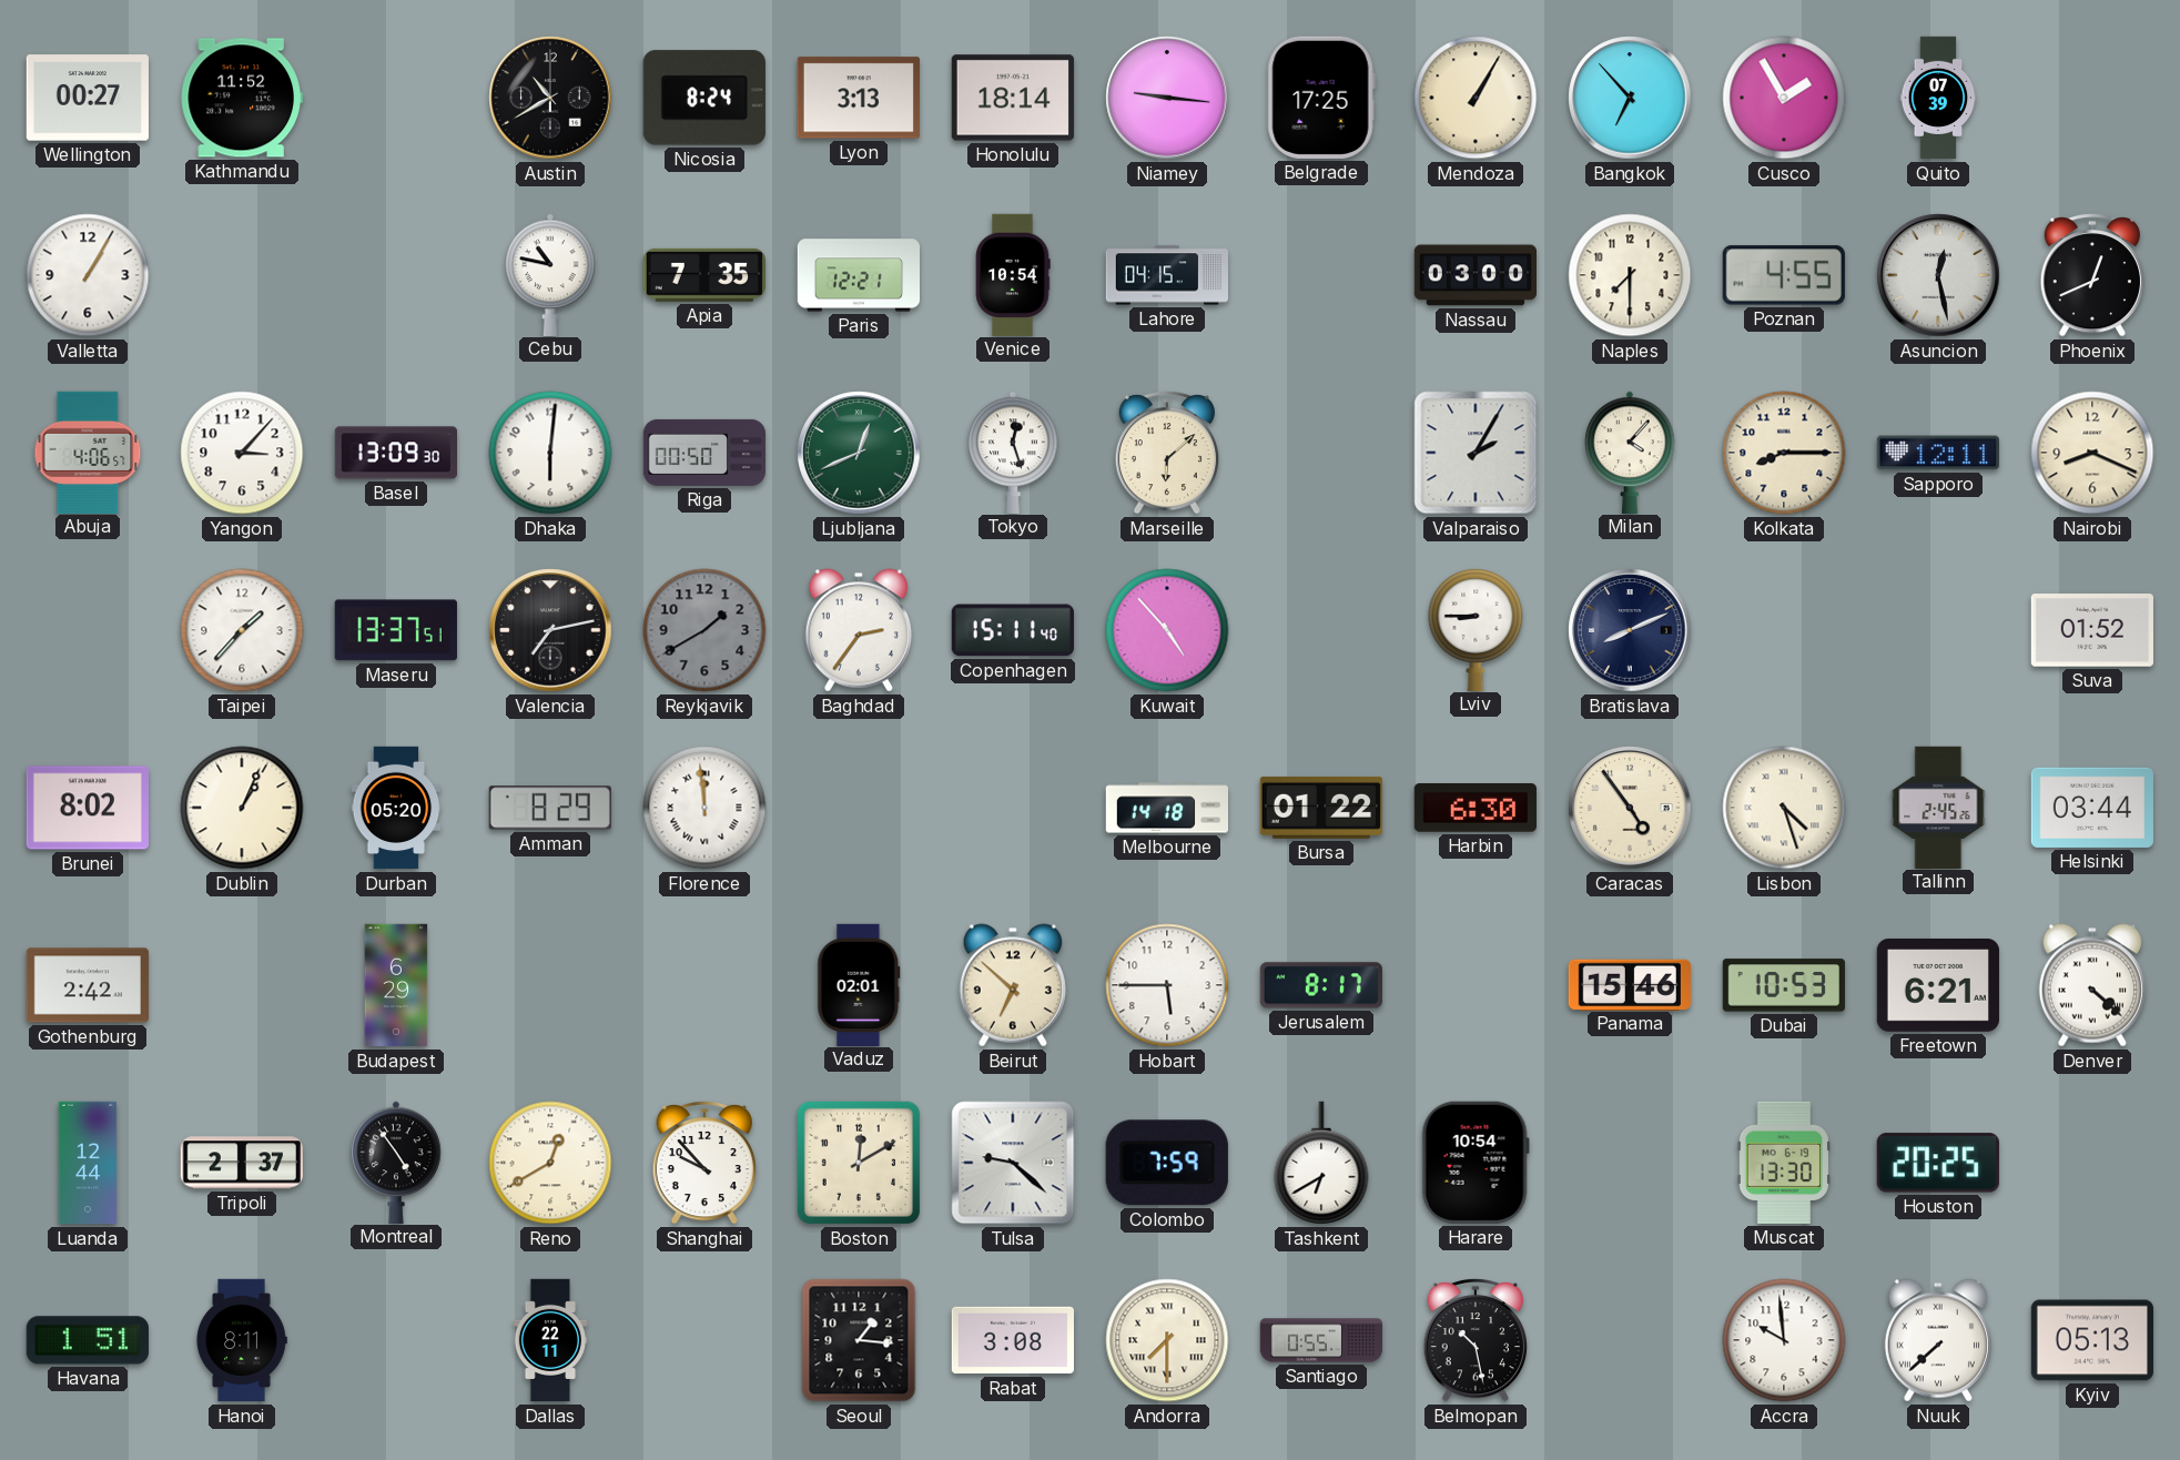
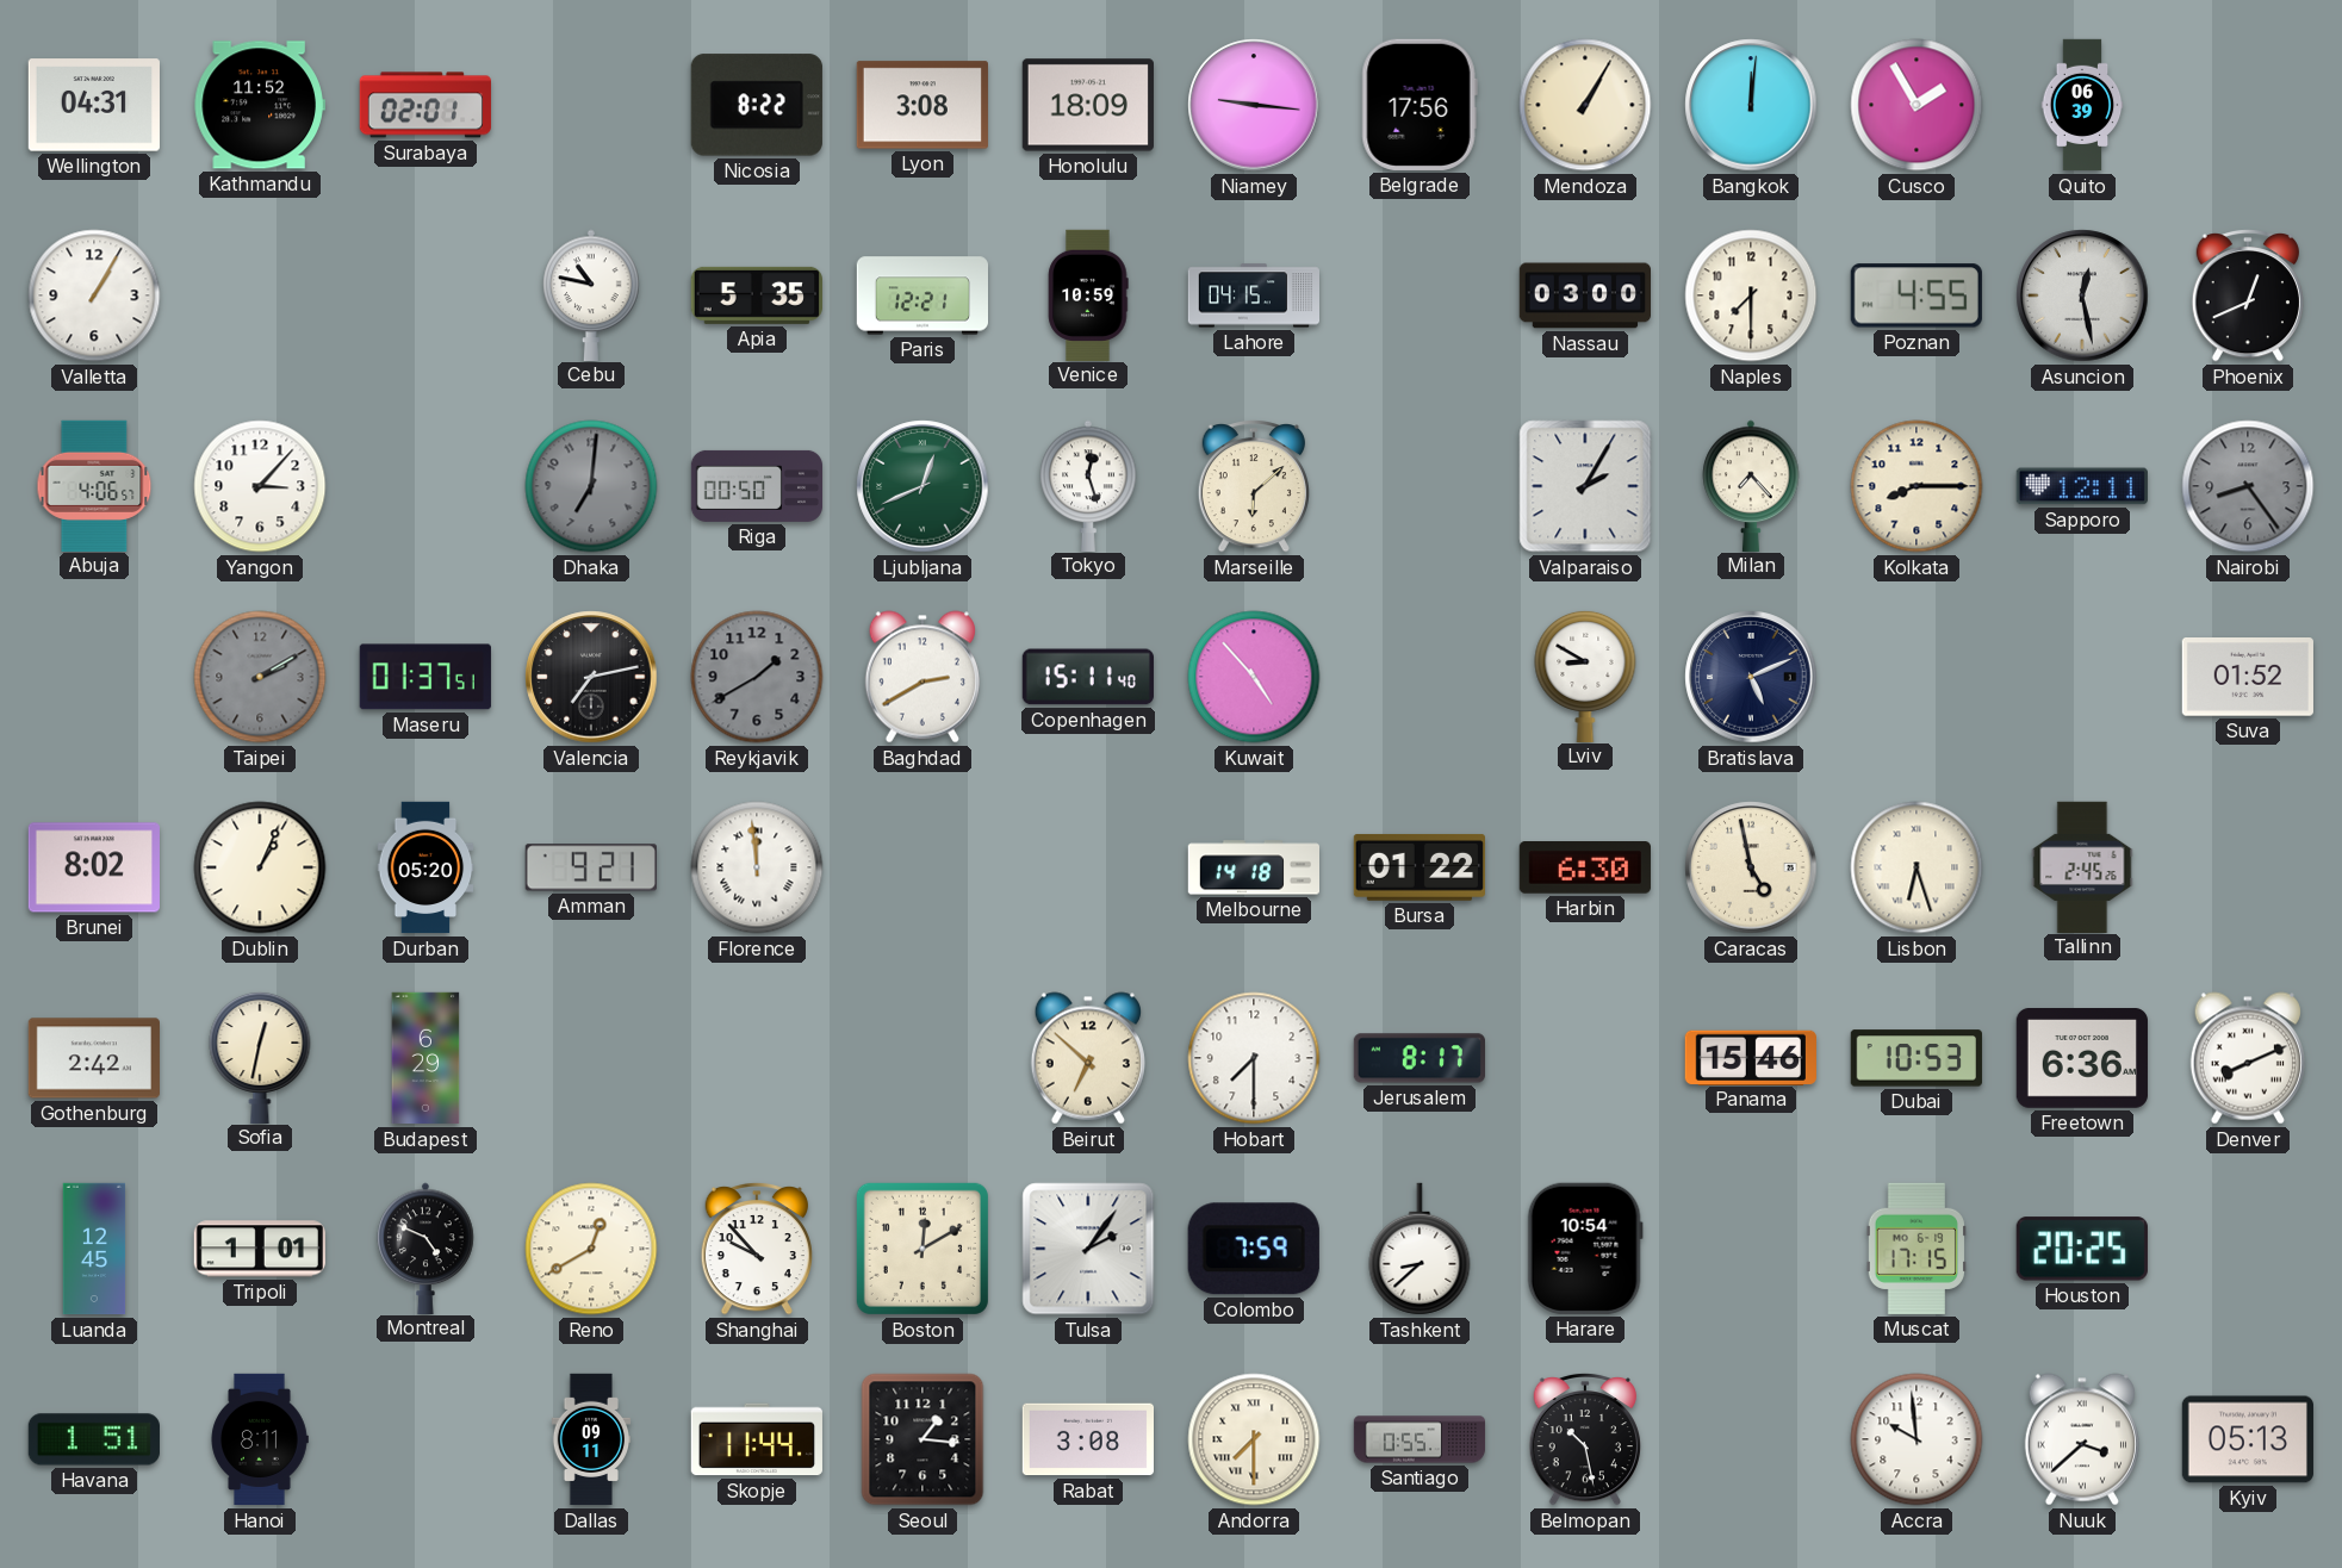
Wellington: 00:27 -> 04:31 (94, 105)
Surabaya: none -> 02:01 (425, 105)
Austin: 10:40 -> none (550, 98)
Nicosia: 8:24 -> 8:22 (757, 105)
Lyon: 3:13 -> 3:08 (922, 105)
Honolulu: 18:14 -> 18:09 (1088, 105)
Belgrade: 17:25 -> 17:56 (1420, 105)
Bangkok: 6:53 -> 12:01 (1751, 105)
Quito: 07:39 -> 06:39 (2082, 105)
Apia: 7:35 -> 5:35 (757, 295)
Venice: 10:54 -> 10:59 (1088, 294)
Basel: 13:09 -> none (395, 453)
Dhaka: 6:01 -> 7:01 (591, 486)
Dhaka dial: white -> grey (591, 486)
Milan: 4:07 -> 7:23 (1751, 485)
Nairobi: 8:19 -> 8:24 (2248, 486)
Nairobi dial: cream -> grey (2248, 486)
Taipei: 1:37 -> 2:10 (260, 677)
Taipei dial: white -> grey (260, 677)
Maseru: 13:37 -> 01:37 (425, 677)
Baghdad: 2:36 -> 2:40 (922, 677)
Lviv: 8:45 -> 8:50 (1585, 676)
Bratislava: 8:11 -> 5:11 (1751, 677)
Amman: 8:29 -> 9:21 (591, 867)
Caracas: 4:54 -> 4:58 (1751, 867)
Lisbon: 4:27 -> 6:27 (1917, 867)
Helsinki: 03:44 -> none (2092, 808)
Sofia: none -> 12:32 (260, 1057)
Vaduz: 02:01 -> none (859, 984)
Hobart: 5:45 -> 7:30 (1254, 1058)
Freetown: 6:21 -> 6:36 (2081, 1059)
Denver: 4:22 -> 8:11 (2248, 1058)
Luanda: 12:44 -> 12:45 (94, 1249)
Tripoli: 2:37 -> 1:01 (260, 1249)
Montreal: 4:54 -> 4:49 (425, 1247)
Tulsa: 9:22 -> 2:06 (1088, 1249)
Tashkent: 6:40 -> 8:38 (1420, 1249)
Muscat: 13:30 -> 17:15 (1917, 1249)
Dallas: 22:11 -> 09:11 (591, 1439)
Skopje: none -> 11:44 (756, 1439)
Nuuk: 7:38 -> 3:38 (2082, 1439)
